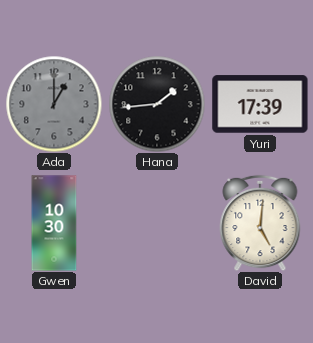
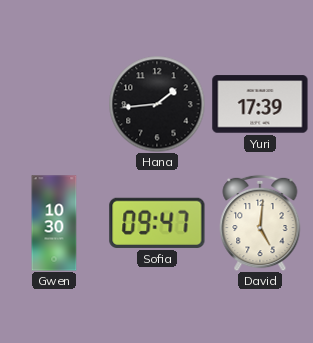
Ada: 1:00 -> none (54, 104)
Sofia: none -> 09:47 (157, 223)
